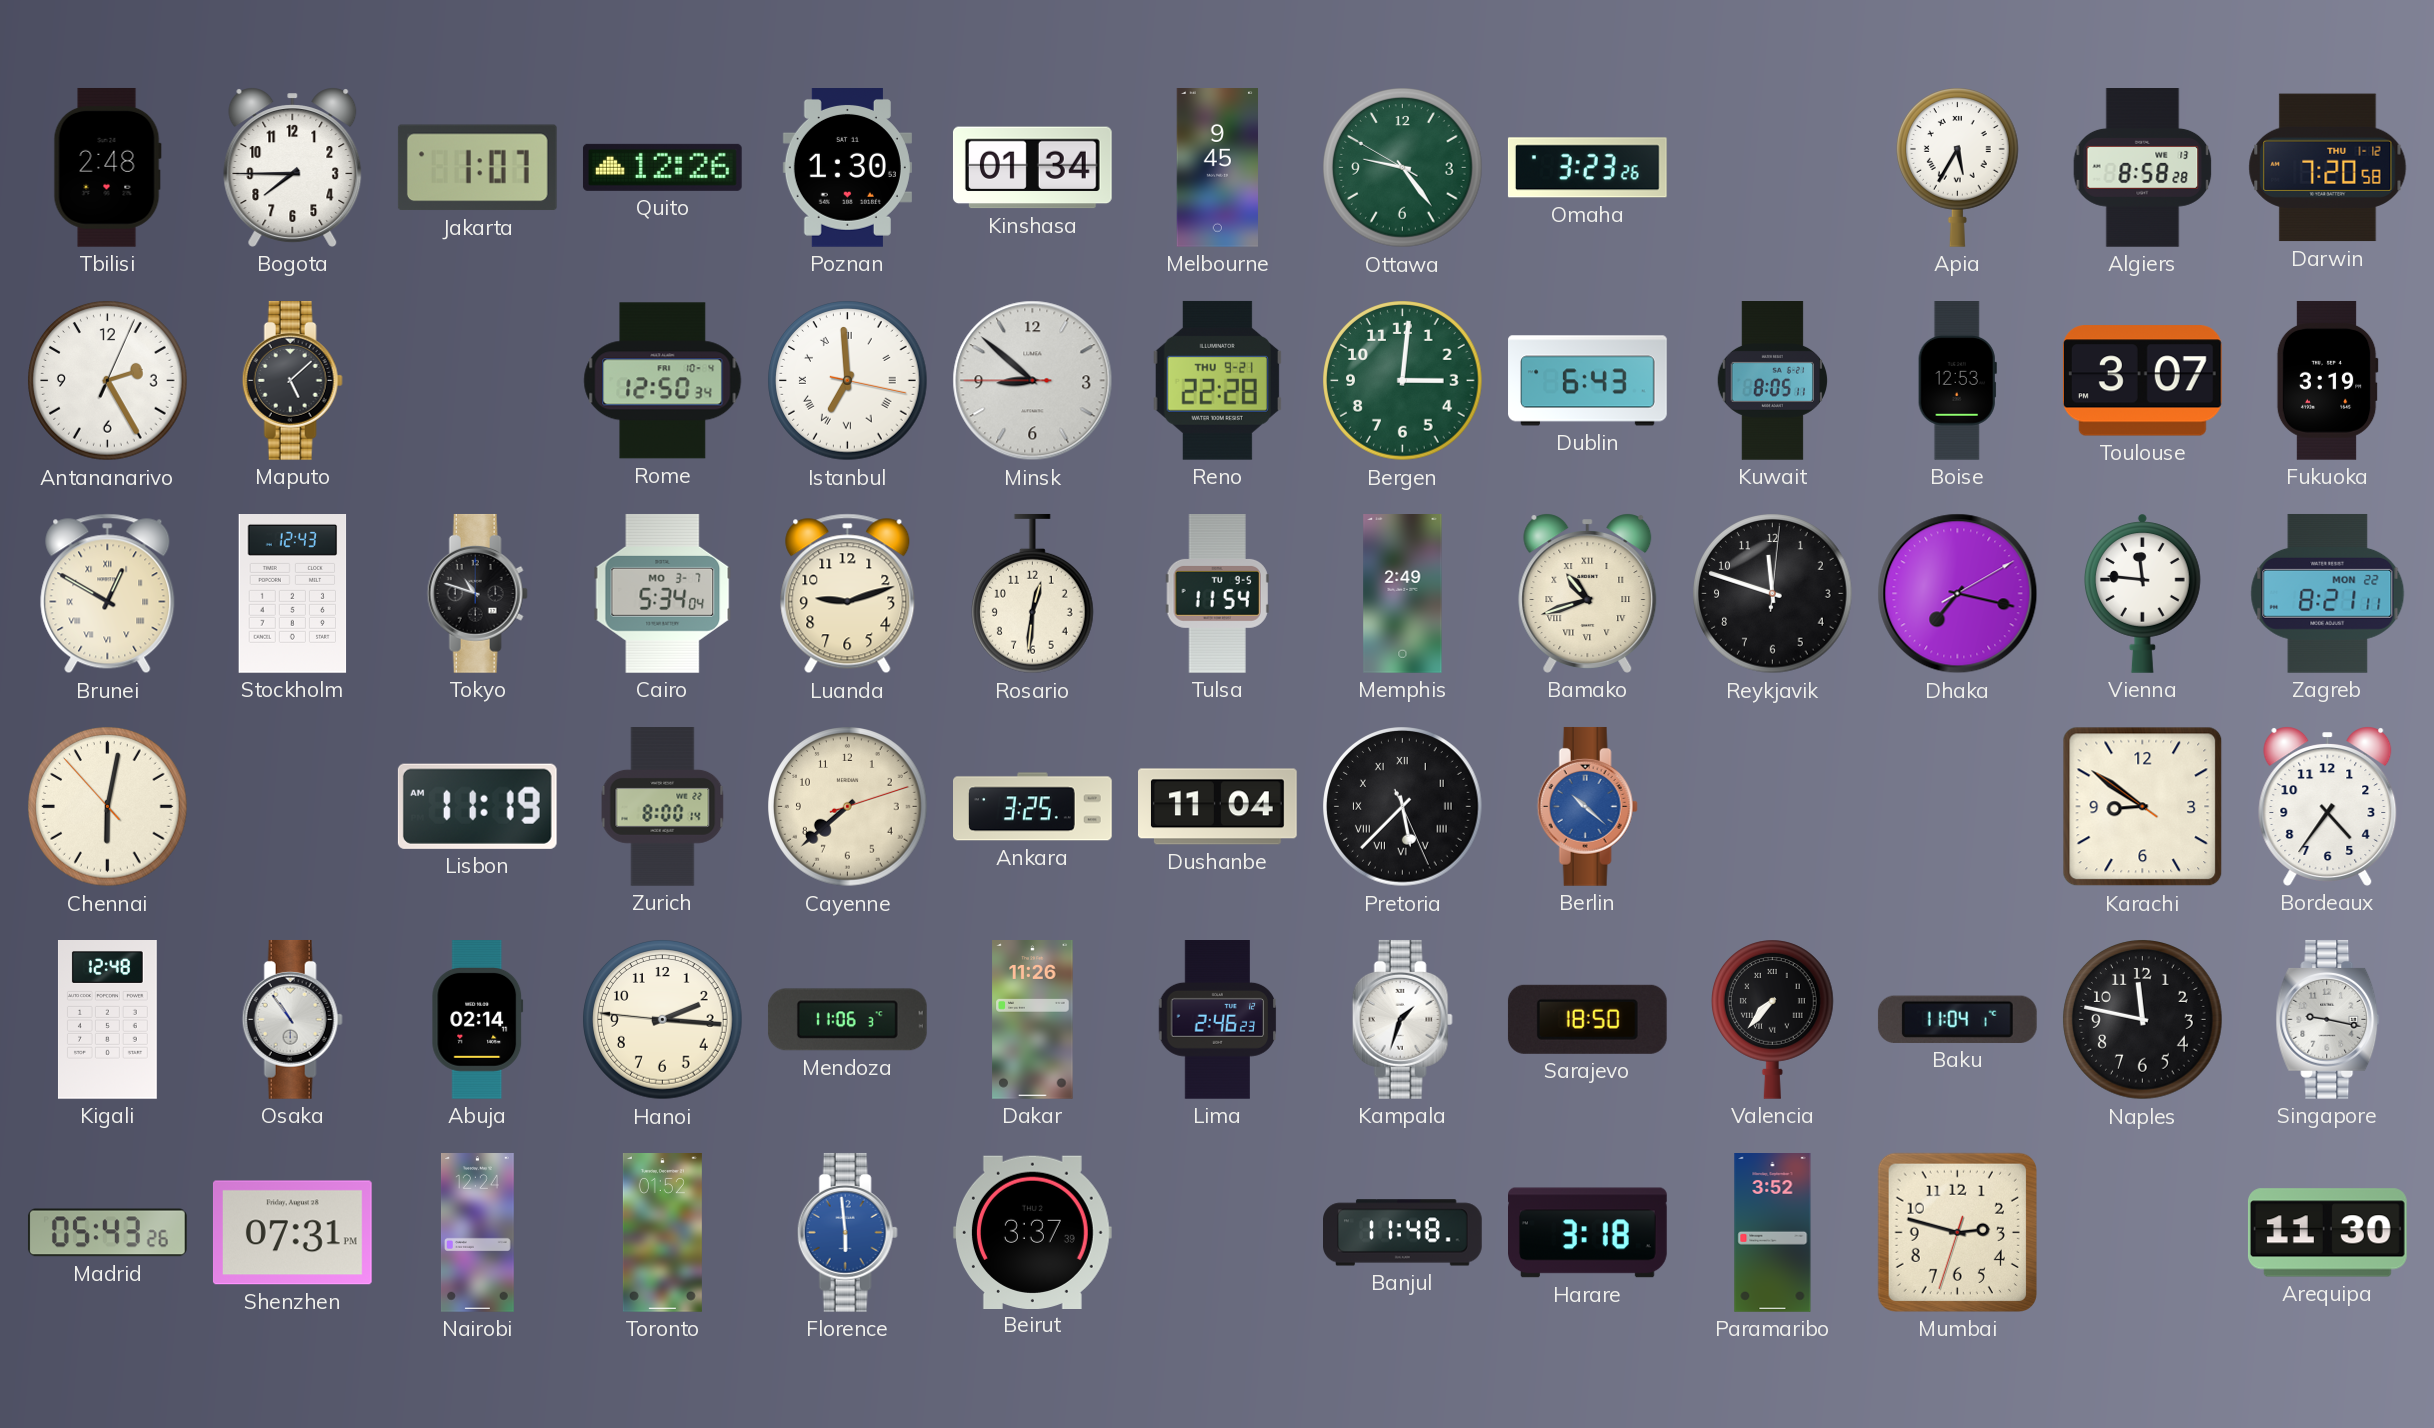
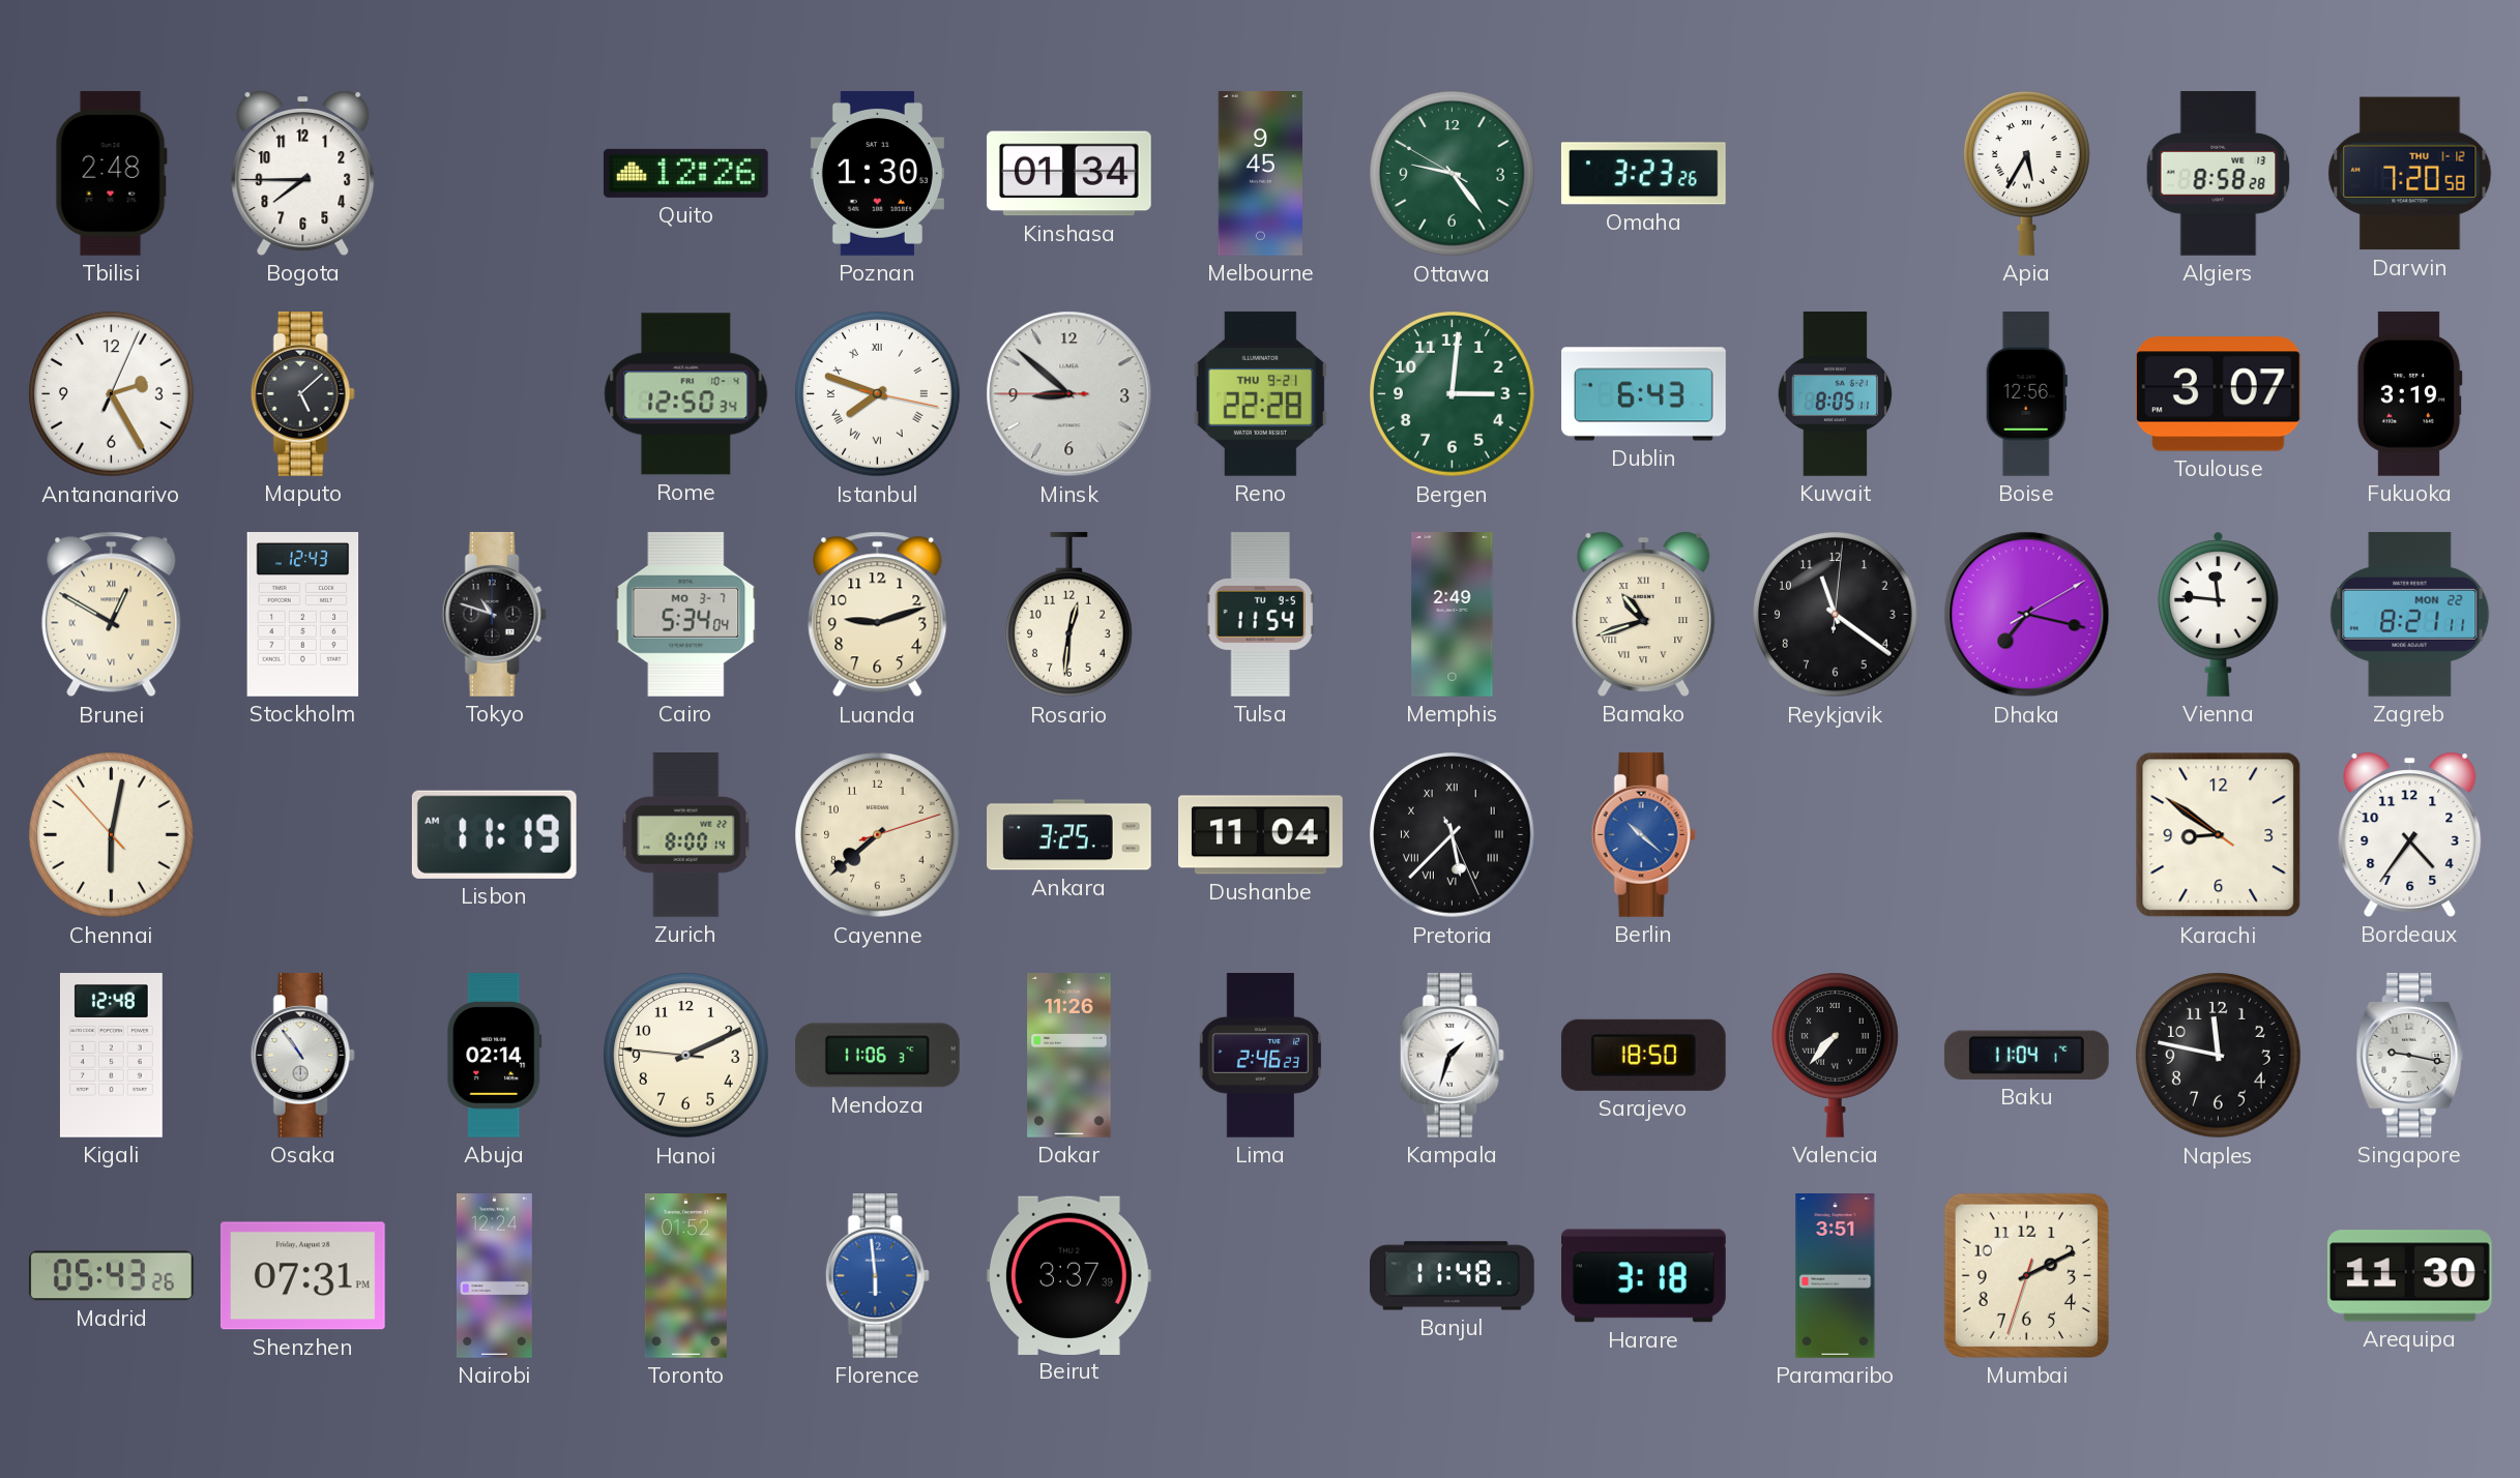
Jakarta: 1:07 -> none (477, 168)
Istanbul: 6:59 -> 7:48 (878, 394)
Boise: 12:53 -> 12:56 (2026, 394)
Reykjavik: 11:48 -> 11:21 (1836, 615)
Hanoi: 2:15 -> 2:10 (686, 1056)
Paramaribo: 3:52 -> 3:51 (1836, 1276)
Mumbai: 2:47 -> 2:10 (2026, 1275)
